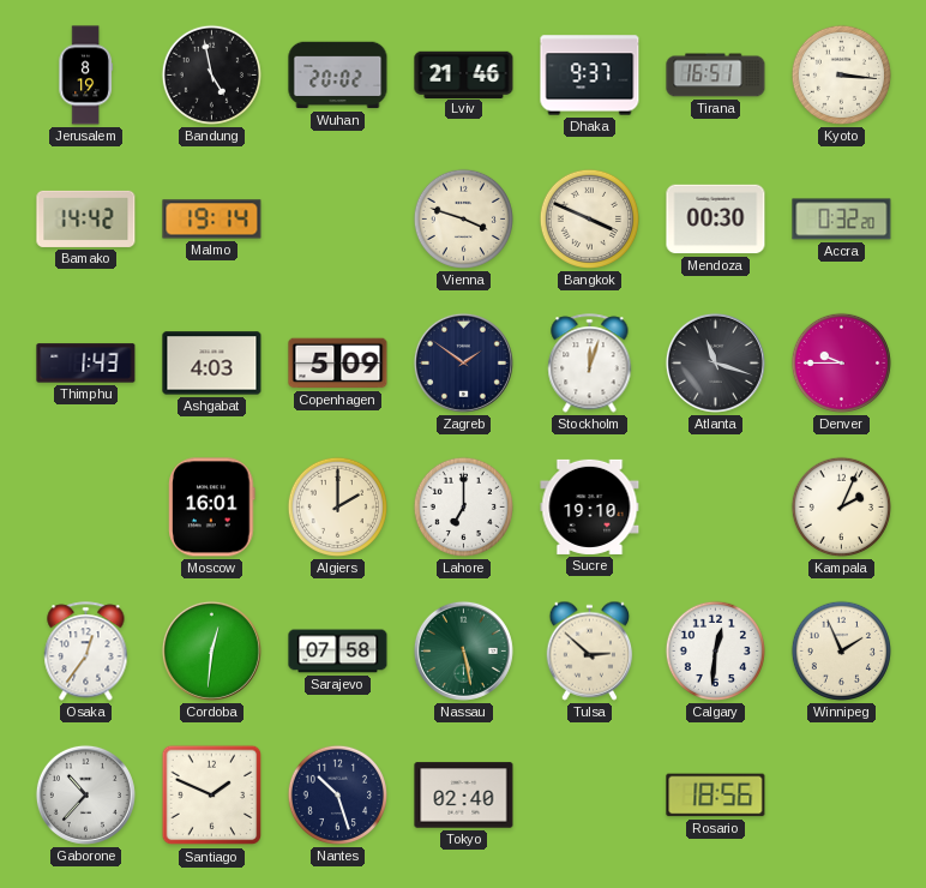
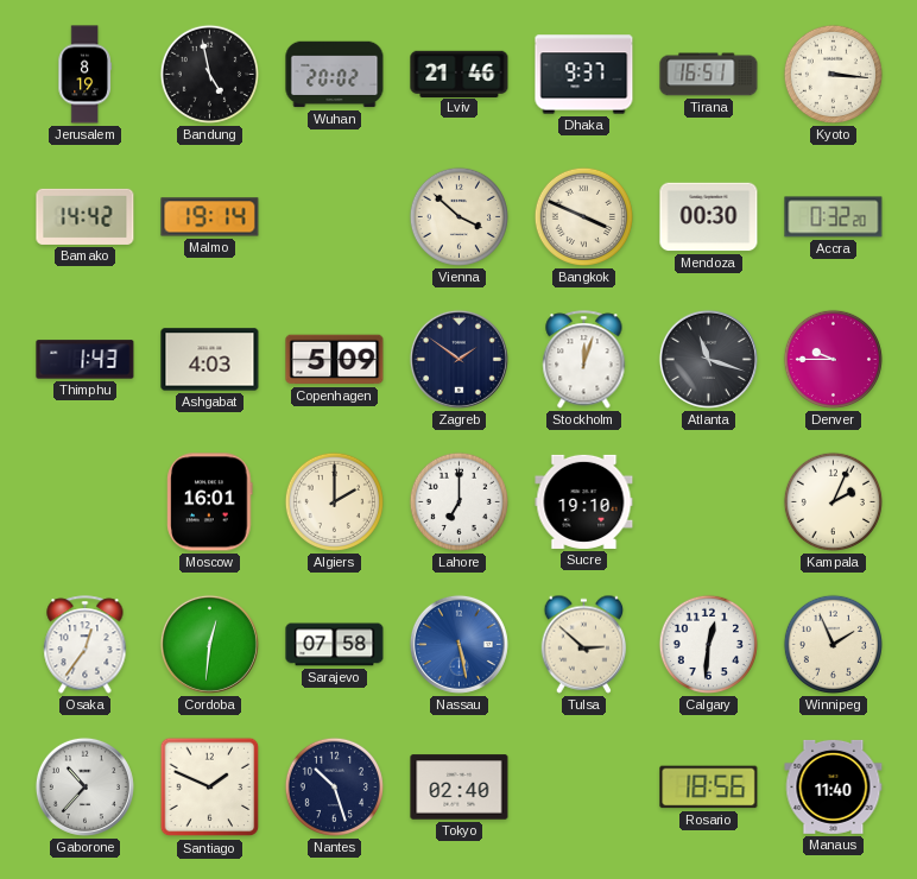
Vienna: 3:48 -> 3:52 (458, 216)
Nassau dial: green -> blue (458, 644)
Manaus: none -> 11:40 (834, 786)
